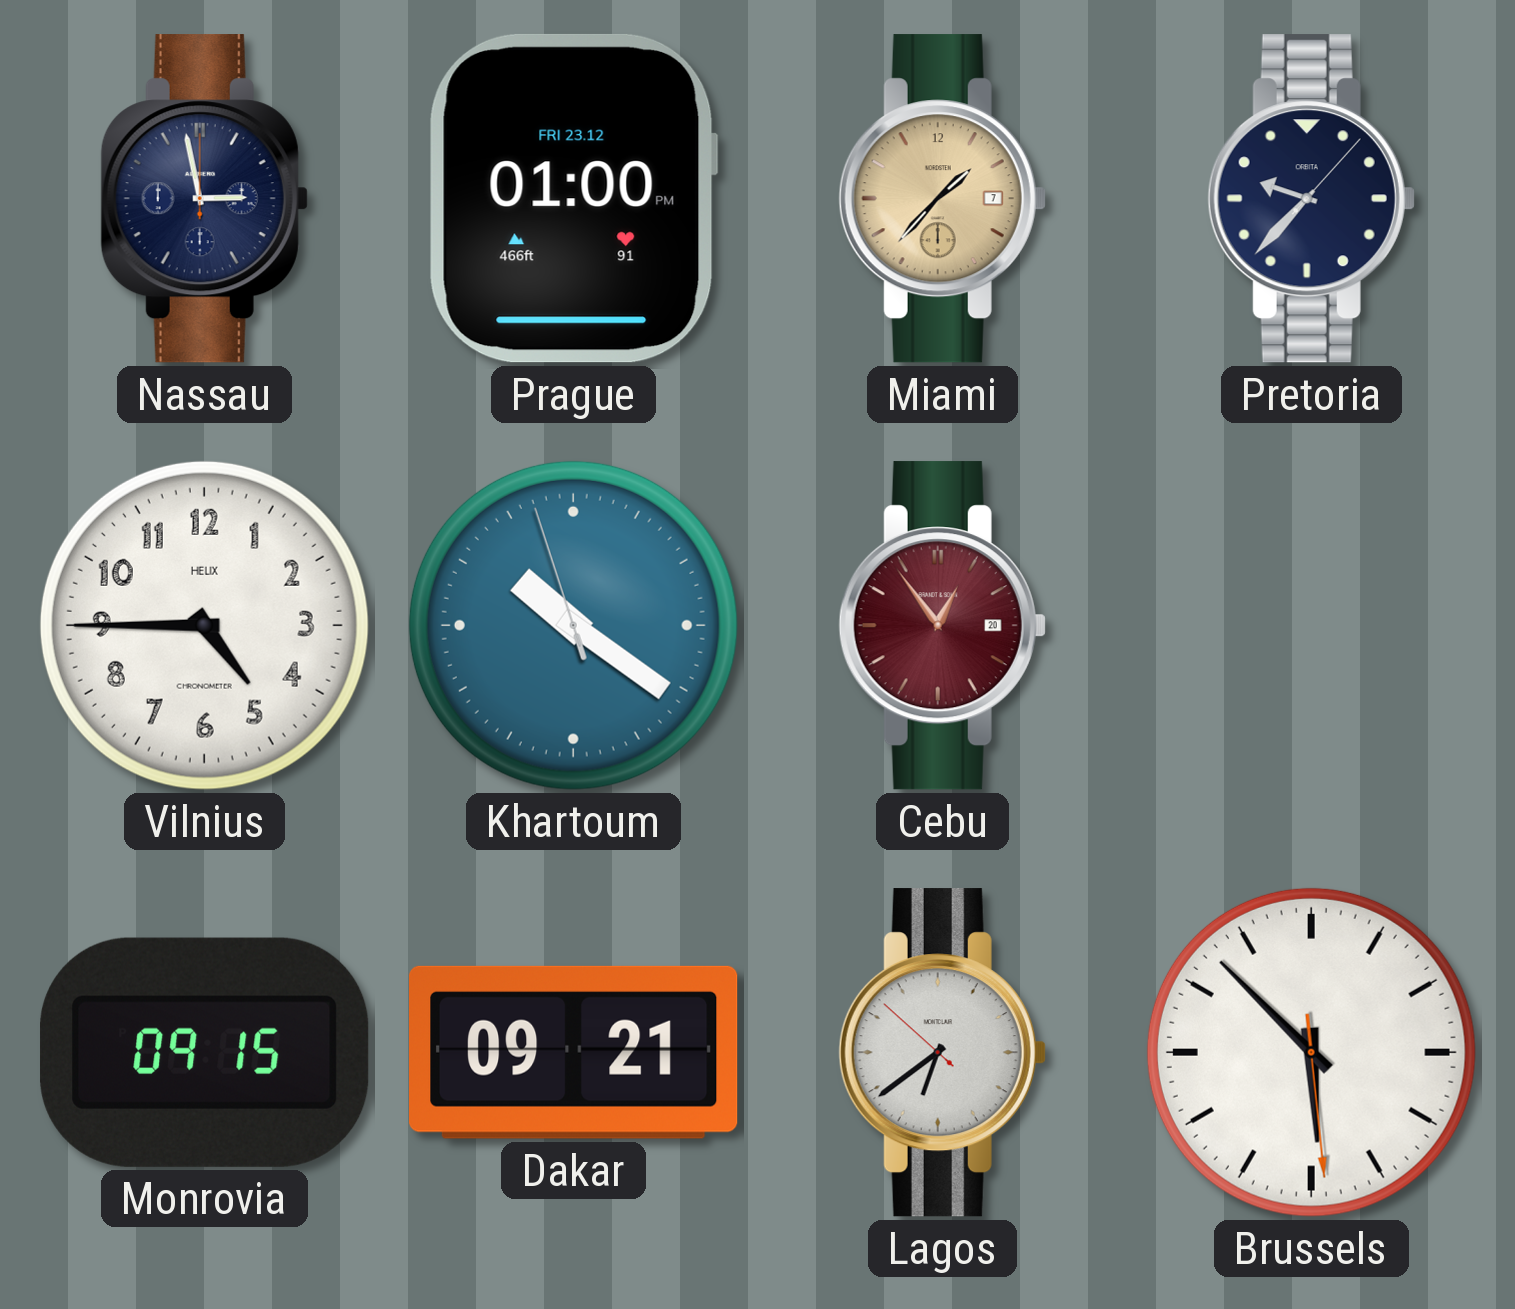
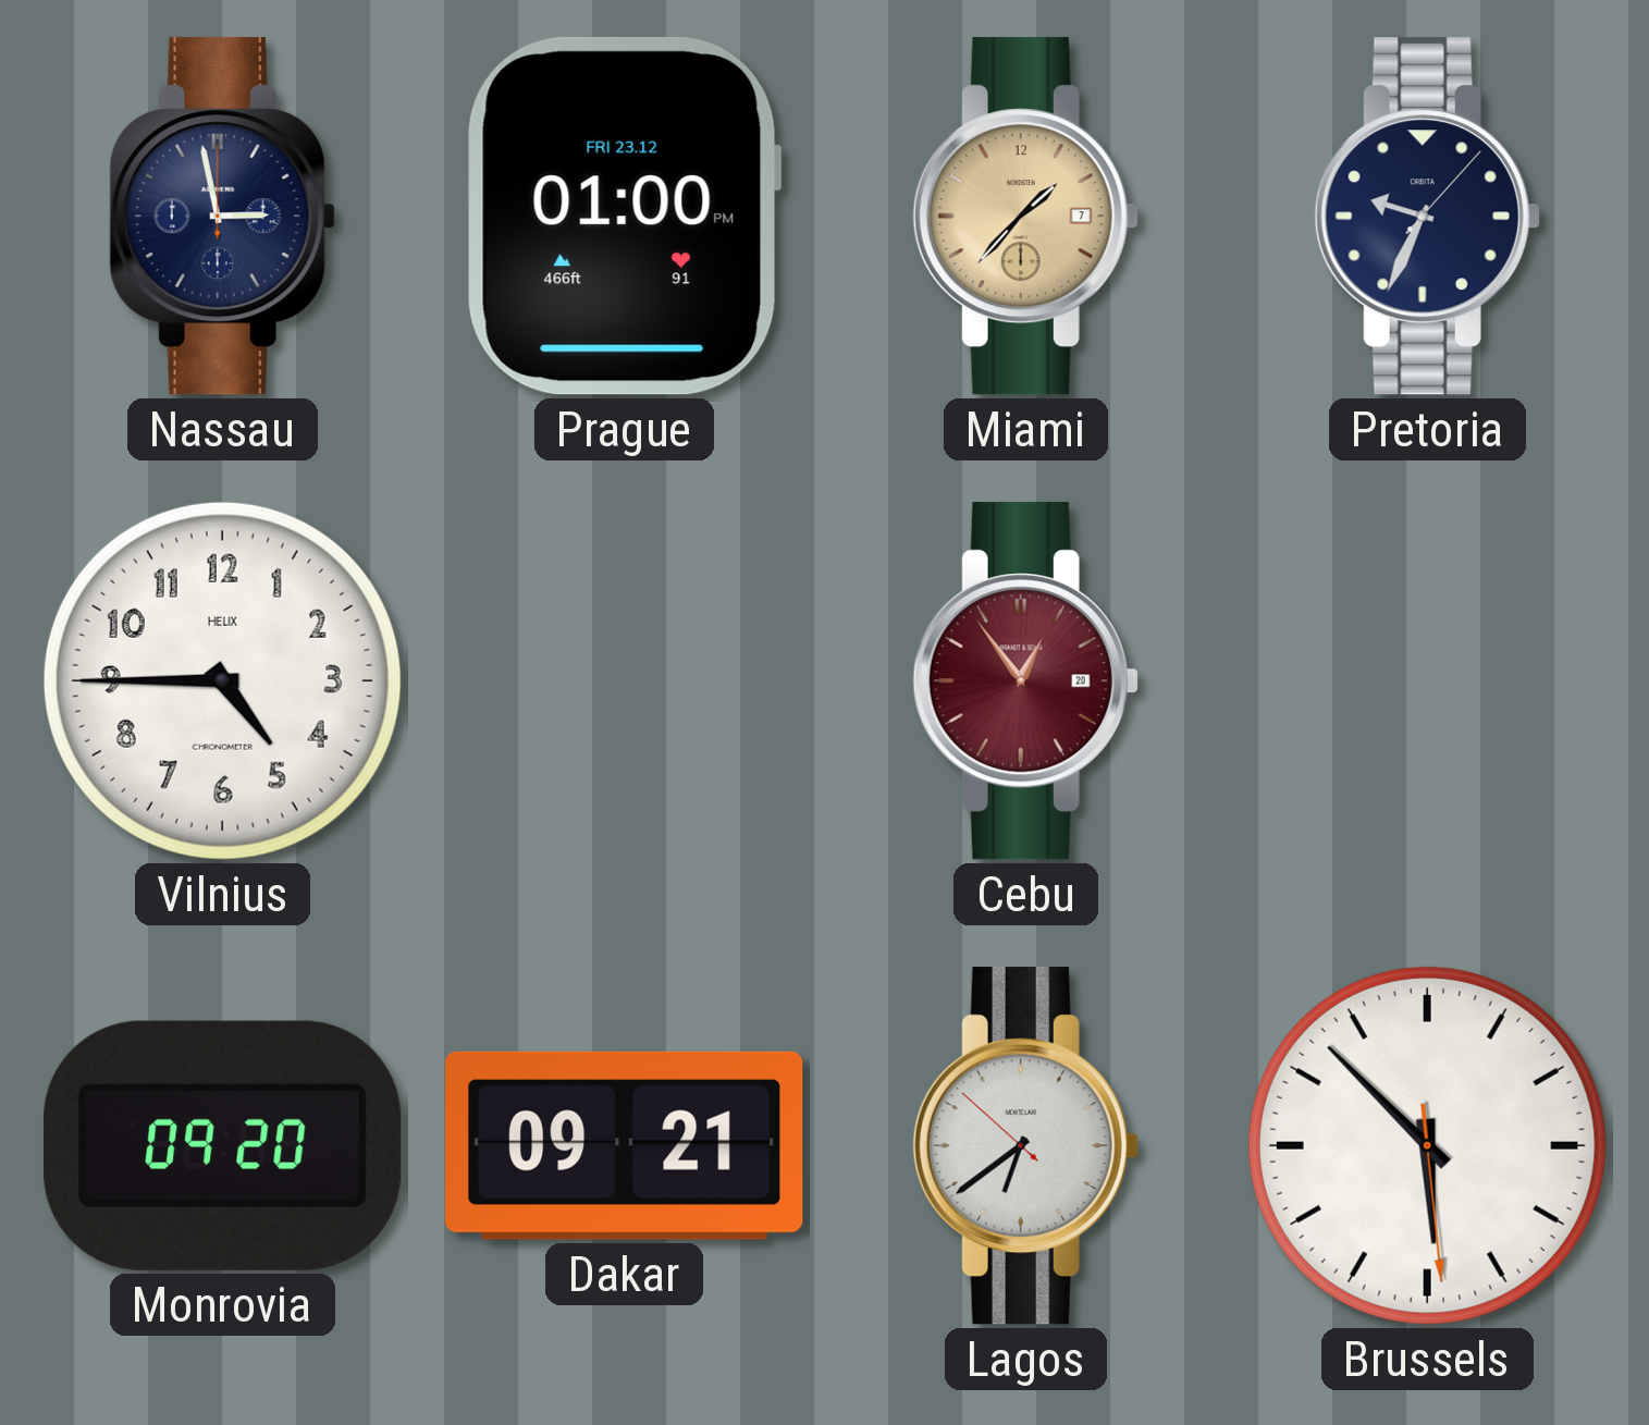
Pretoria: 9:37 -> 9:34 (1427, 217)
Khartoum: 10:20 -> none (573, 625)
Monrovia: 09:15 -> 09:20 (223, 1145)
